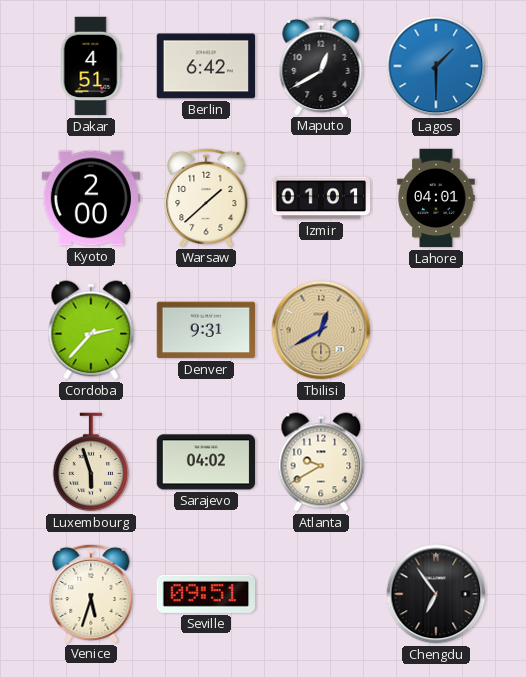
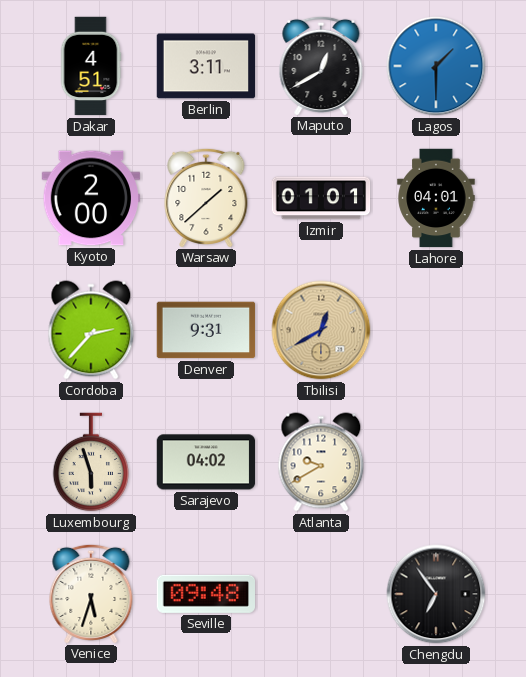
Berlin: 6:42 -> 3:11 (206, 66)
Seville: 09:51 -> 09:48 (205, 594)
